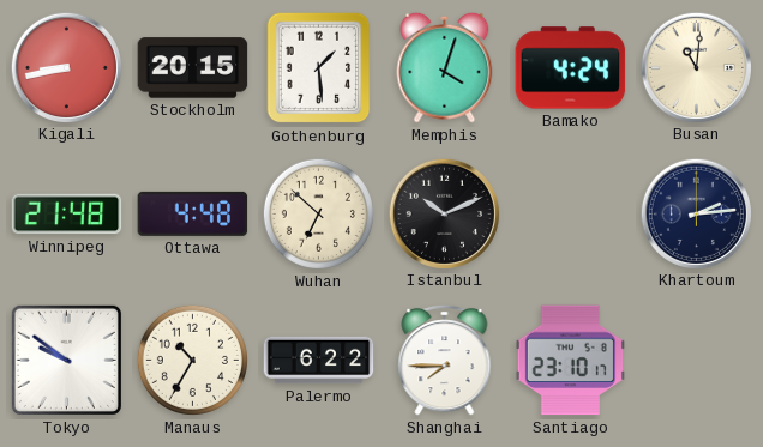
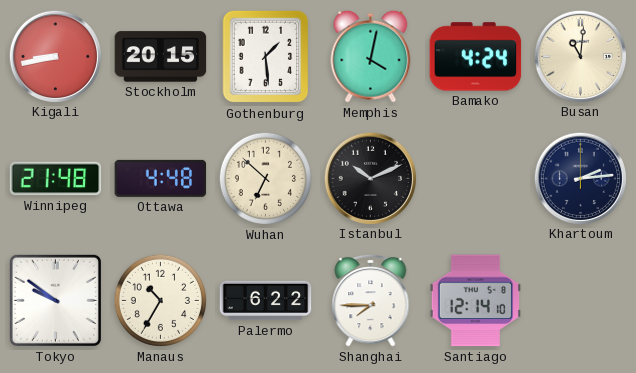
Memphis: 4:03 -> 4:02 (371, 56)
Santiago: 23:10 -> 12:14 (475, 301)
